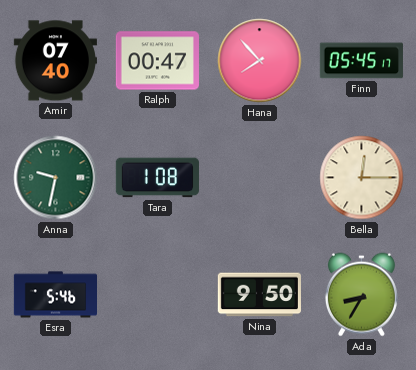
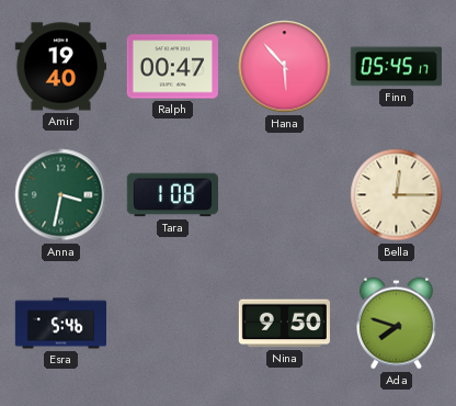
Amir: 07:40 -> 19:40 (60, 67)
Hana: 7:53 -> 5:53 (285, 67)
Anna: 9:32 -> 3:32 (61, 195)
Ada: 8:35 -> 7:48 (396, 324)
